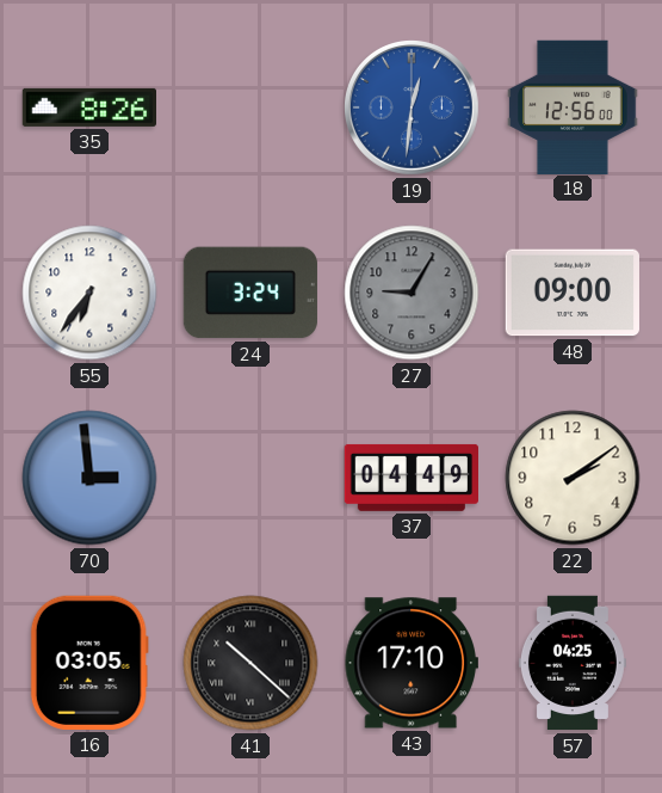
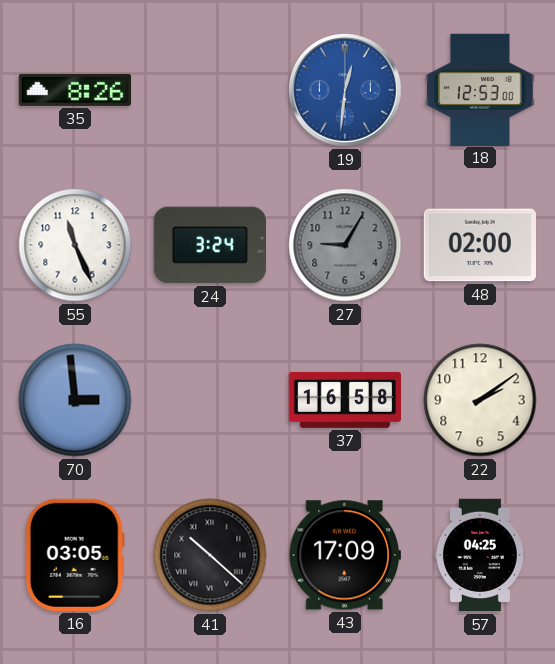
18: 12:56 -> 12:53 (480, 89)
55: 6:36 -> 11:26 (75, 245)
48: 09:00 -> 02:00 (480, 245)
37: 04:49 -> 16:58 (345, 400)
43: 17:10 -> 17:09 (345, 555)
